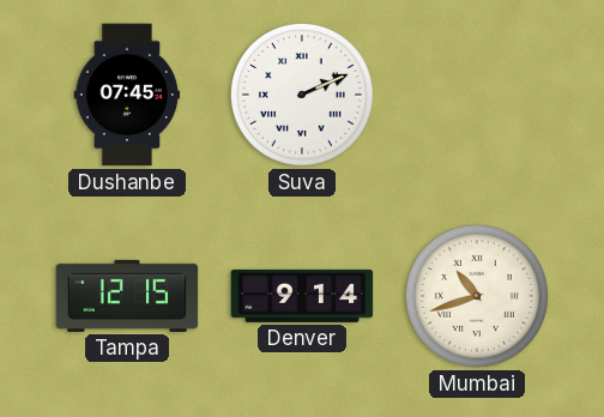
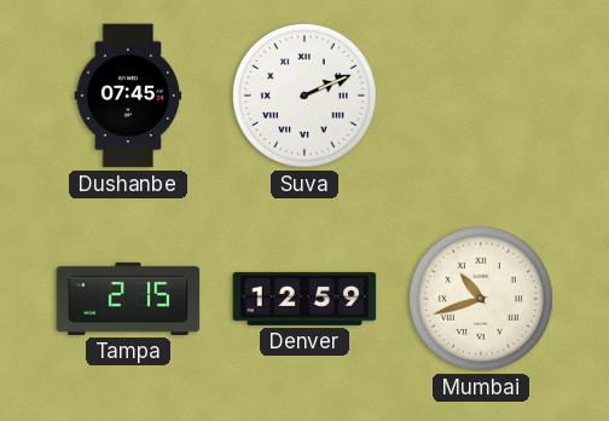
Tampa: 12:15 -> 2:15 (128, 299)
Denver: 9:14 -> 12:59 (304, 299)
